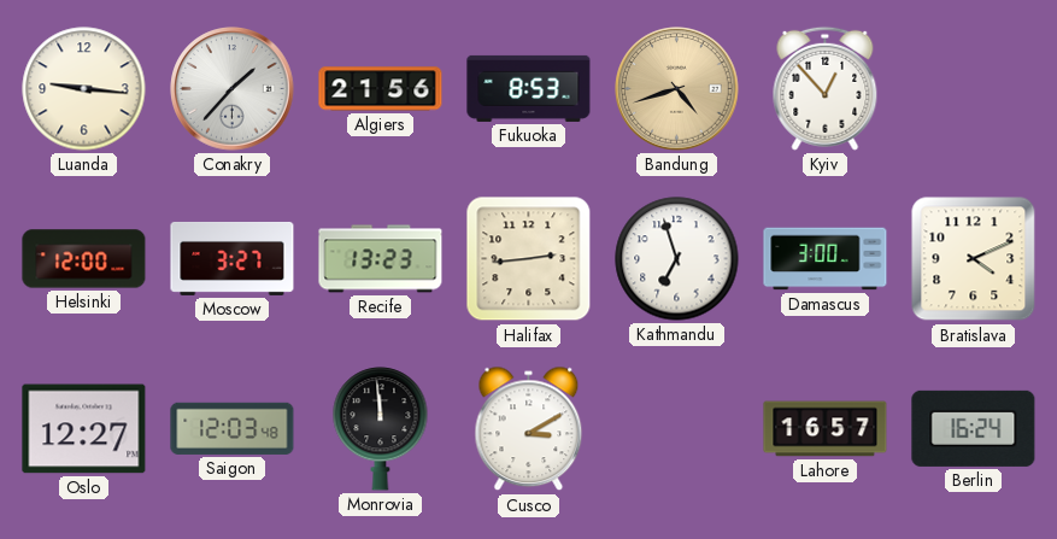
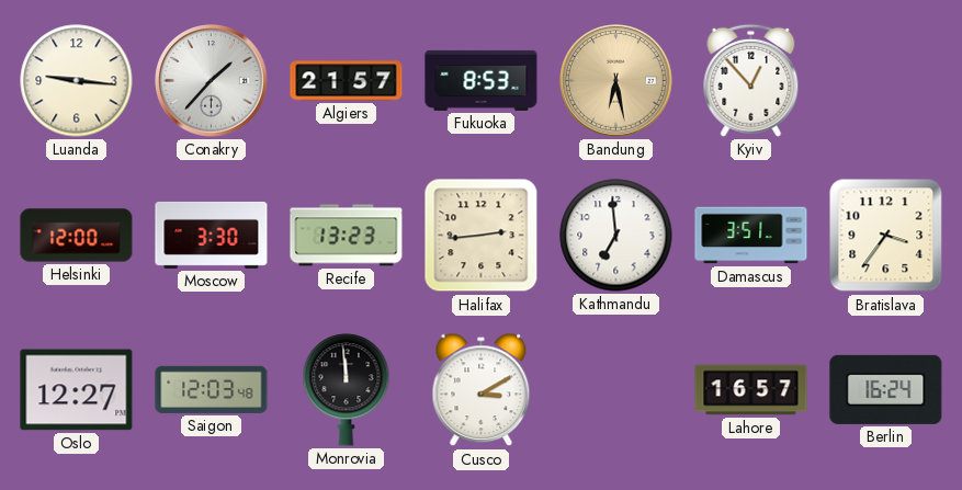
Algiers: 21:56 -> 21:57 (347, 81)
Bandung: 4:42 -> 6:28 (616, 81)
Moscow: 3:27 -> 3:30 (212, 235)
Kathmandu: 6:57 -> 6:59 (616, 236)
Damascus: 3:00 -> 3:51 (751, 236)
Bratislava: 4:11 -> 3:36 (886, 236)
